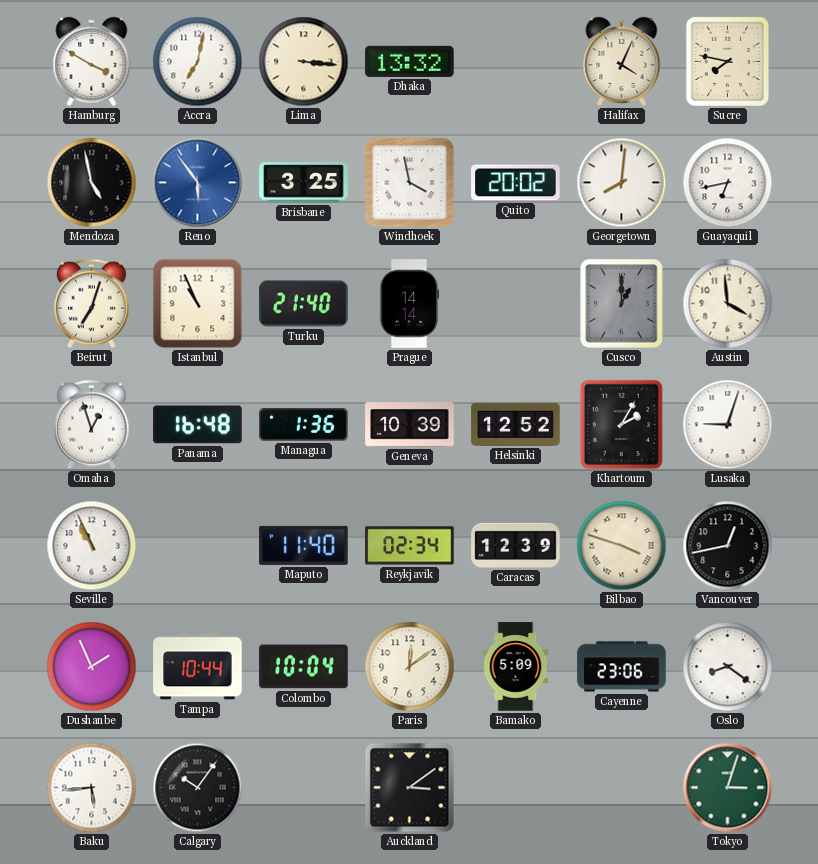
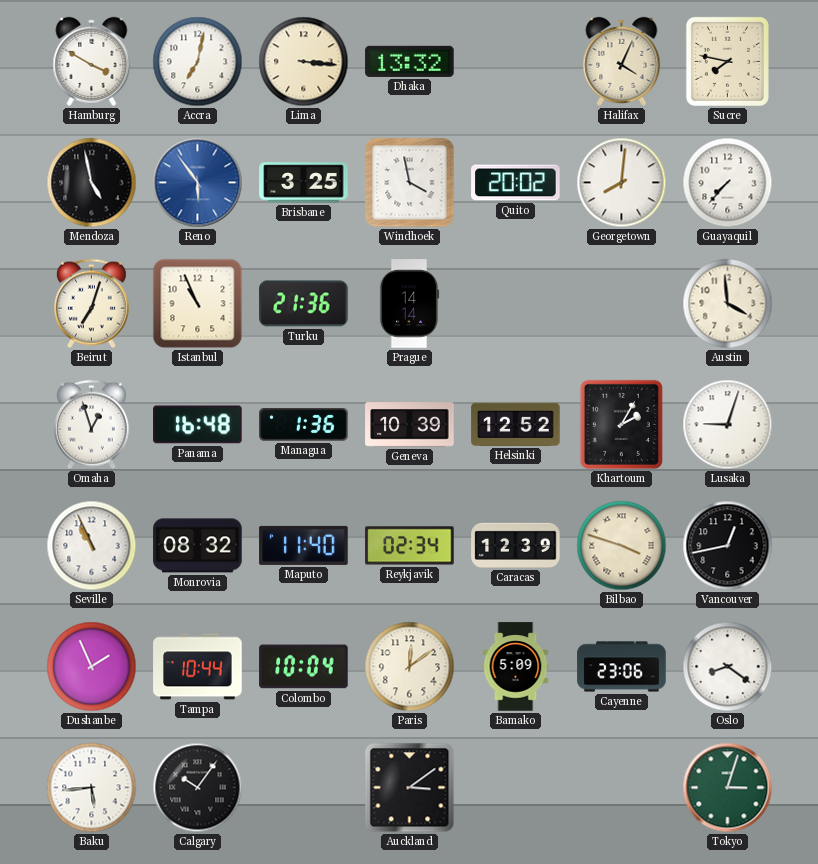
Guayaquil: 6:43 -> 7:37 (728, 183)
Turku: 21:40 -> 21:36 (304, 304)
Cusco: 1:00 -> none (622, 304)
Monrovia: none -> 08:32 (198, 546)
